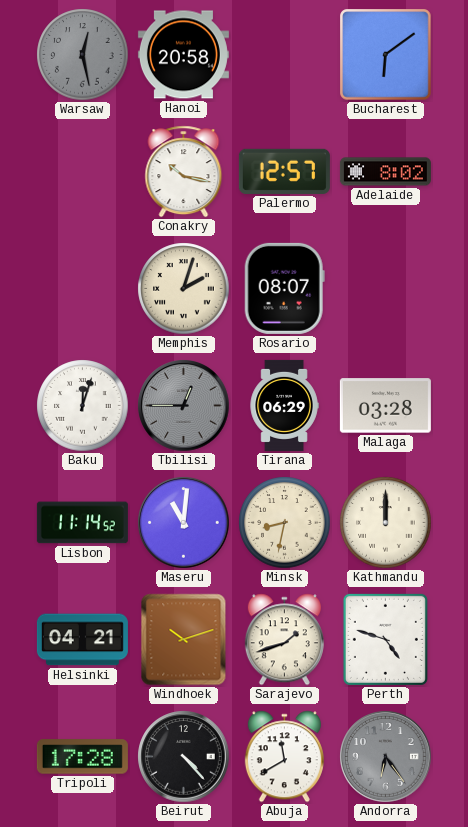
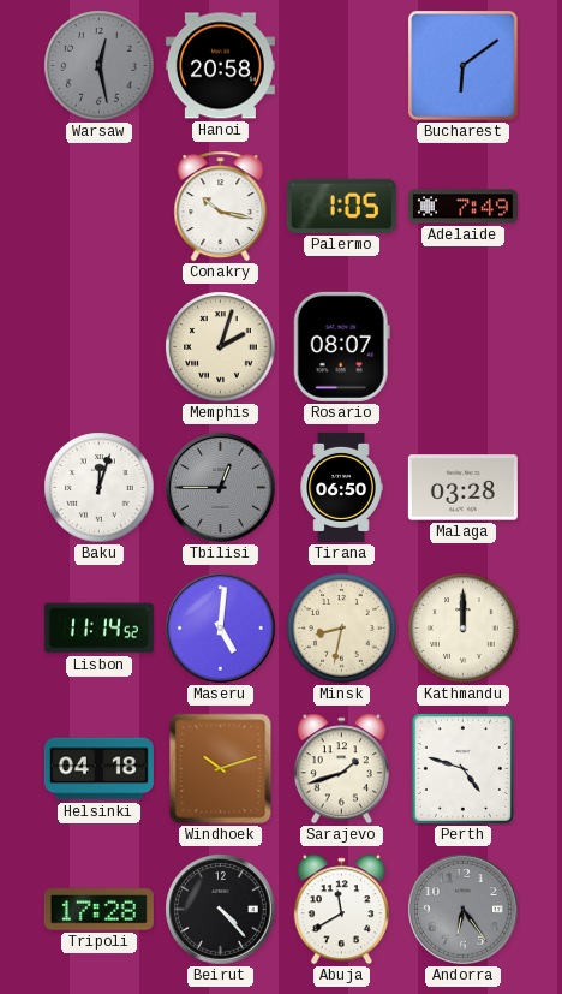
Palermo: 12:57 -> 1:05 (341, 206)
Adelaide: 8:02 -> 7:49 (462, 207)
Tirana: 06:29 -> 06:50 (341, 487)
Maseru: 11:01 -> 5:01 (221, 629)
Helsinki: 04:21 -> 04:18 (98, 769)
